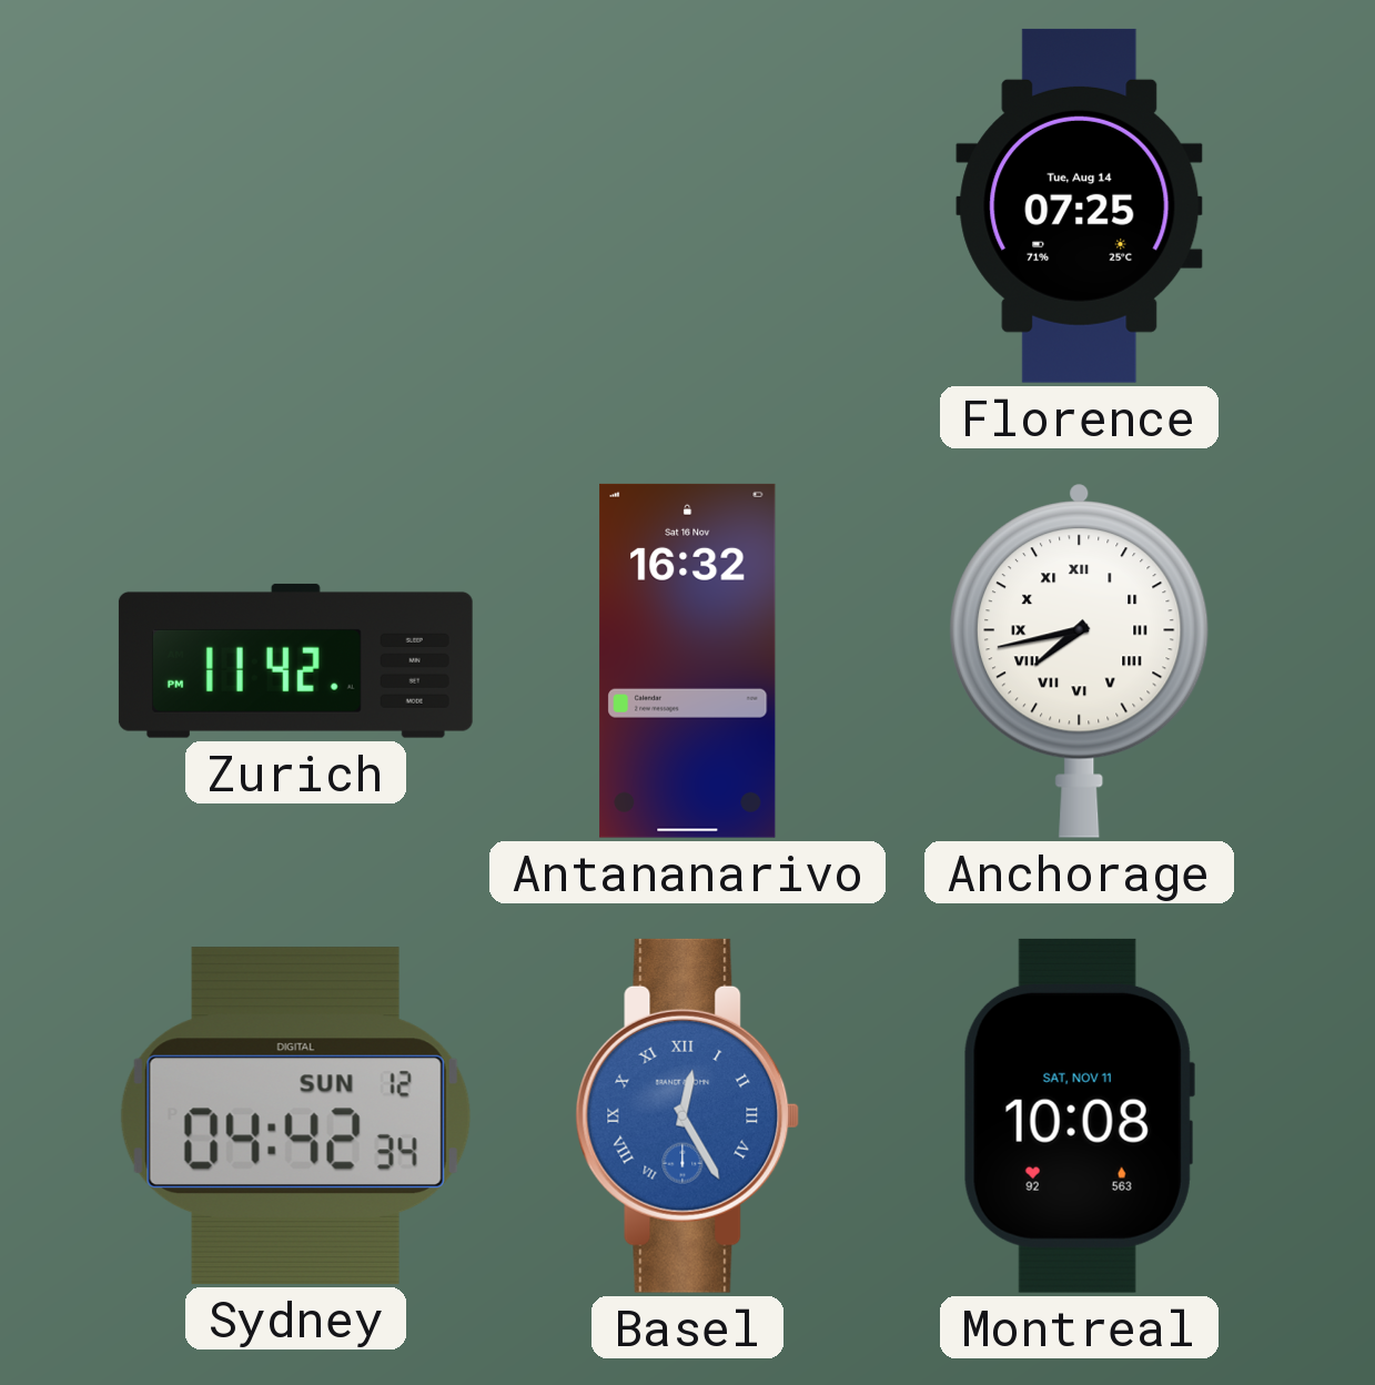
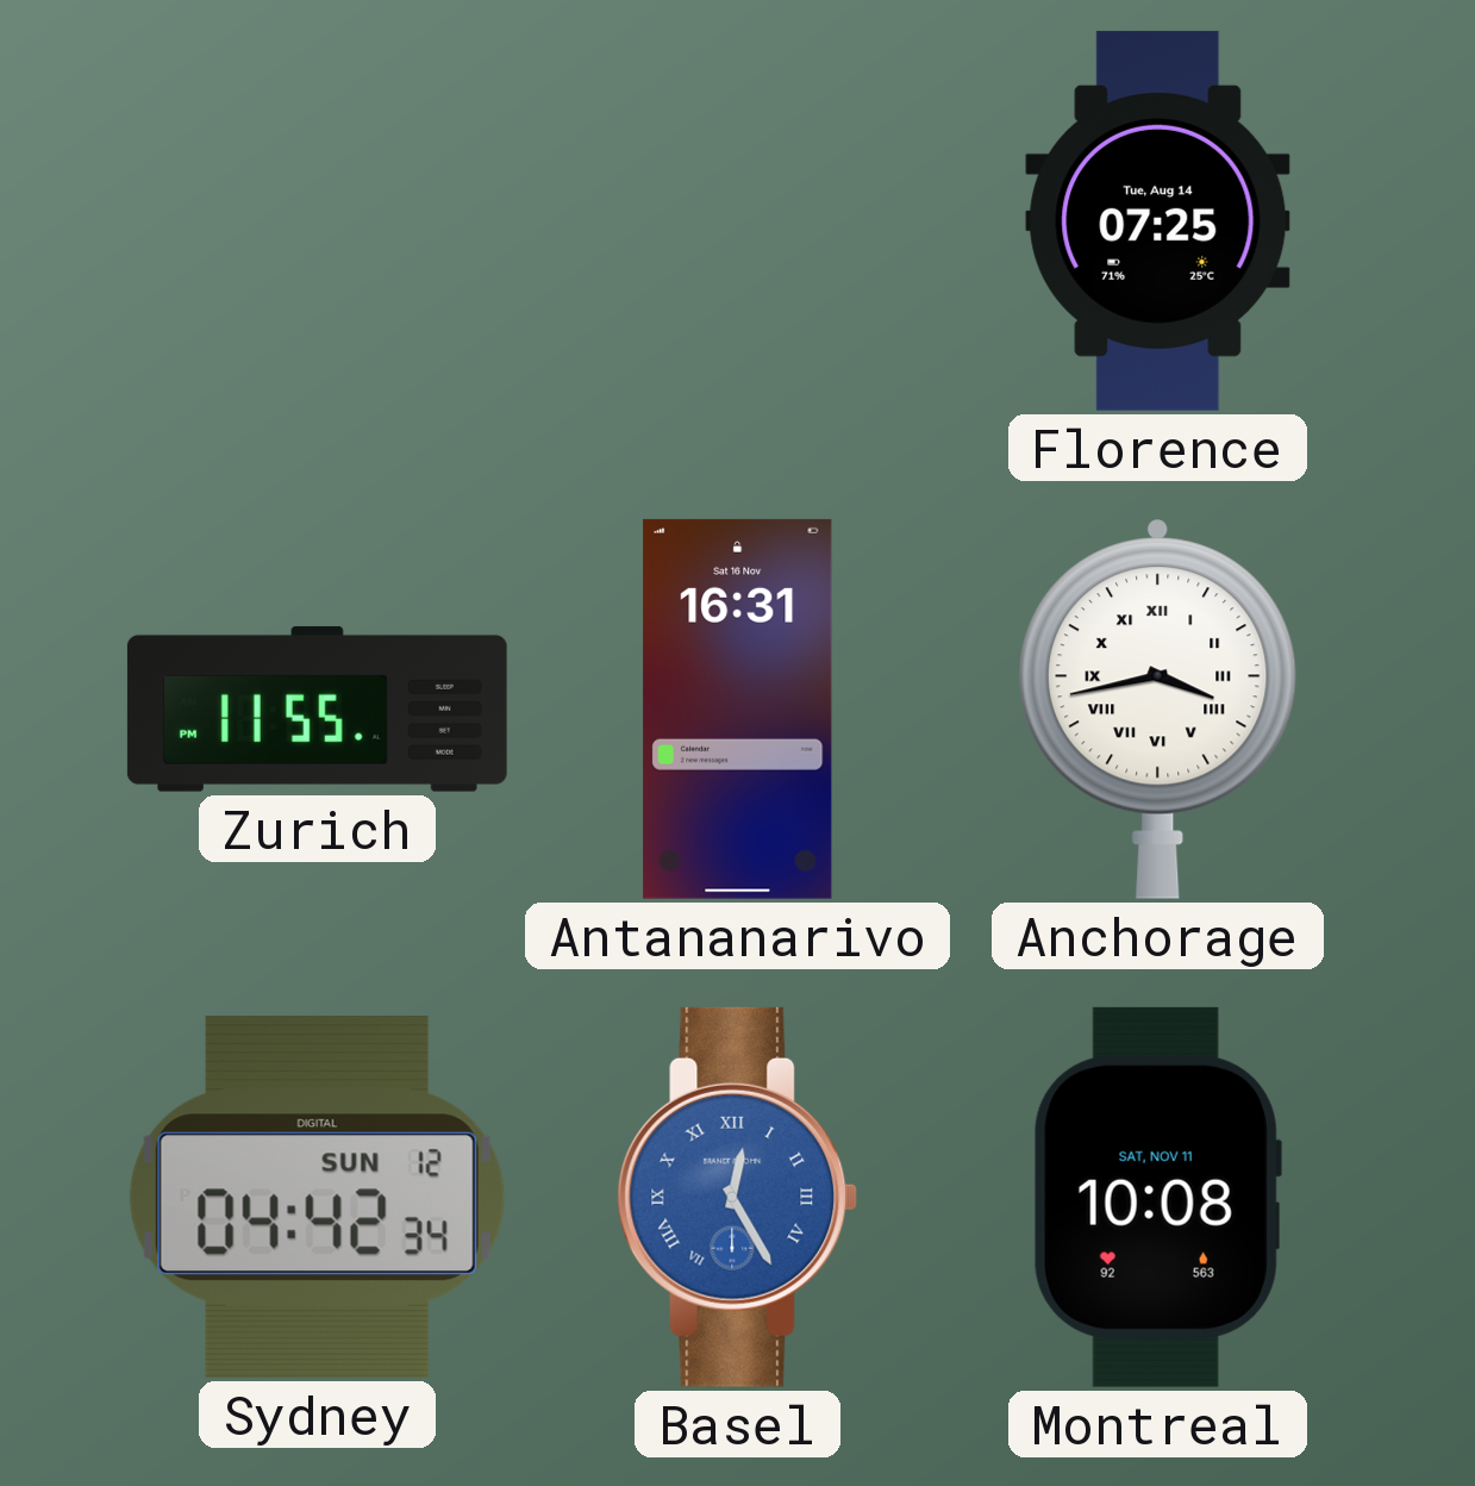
Zurich: 11:42 -> 11:55 (317, 708)
Antananarivo: 16:32 -> 16:31 (738, 708)
Anchorage: 7:43 -> 3:43 (1158, 708)
